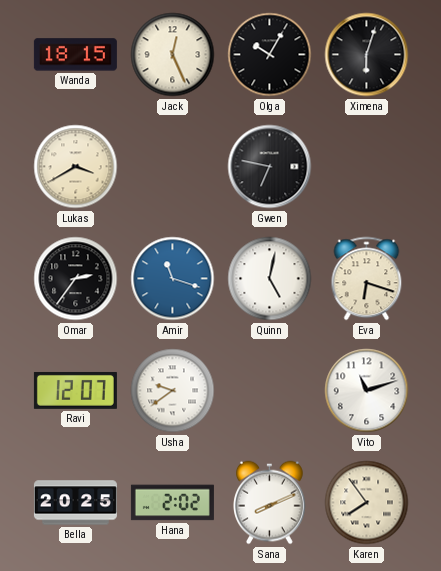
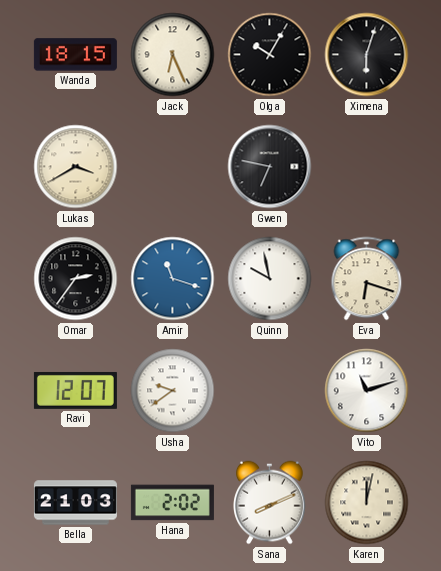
Jack: 12:26 -> 6:26 (173, 55)
Quinn: 5:02 -> 9:58 (270, 279)
Bella: 20:25 -> 21:03 (75, 503)
Karen: 7:54 -> 12:02 (367, 503)
